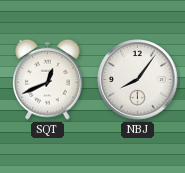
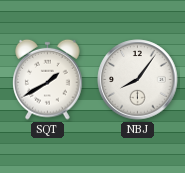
SQT: 12:41 -> 1:40 (48, 79)
